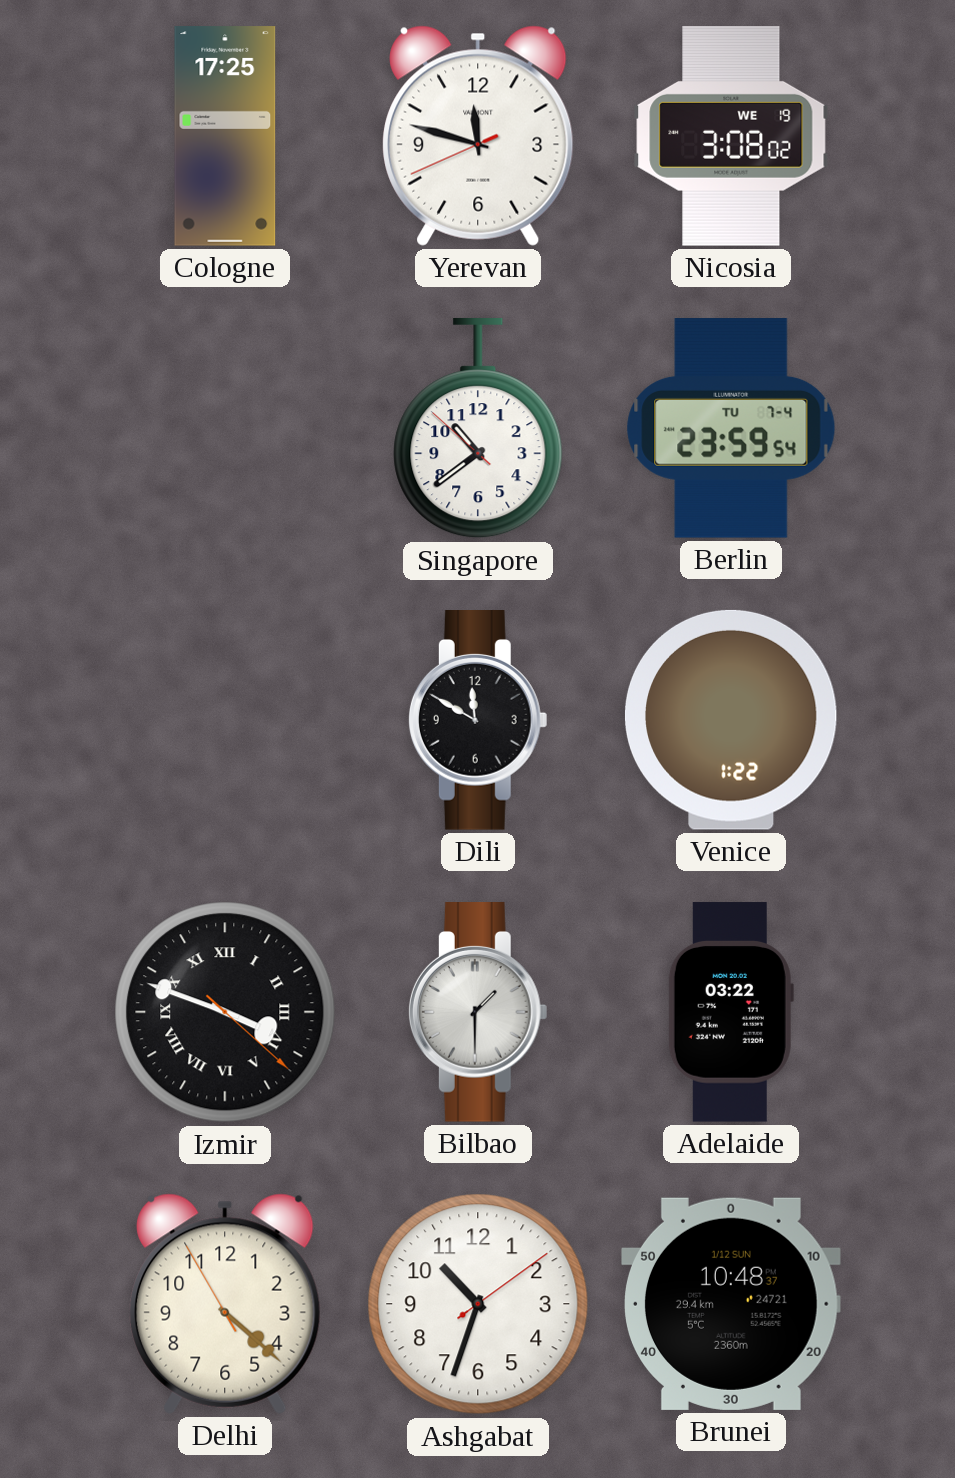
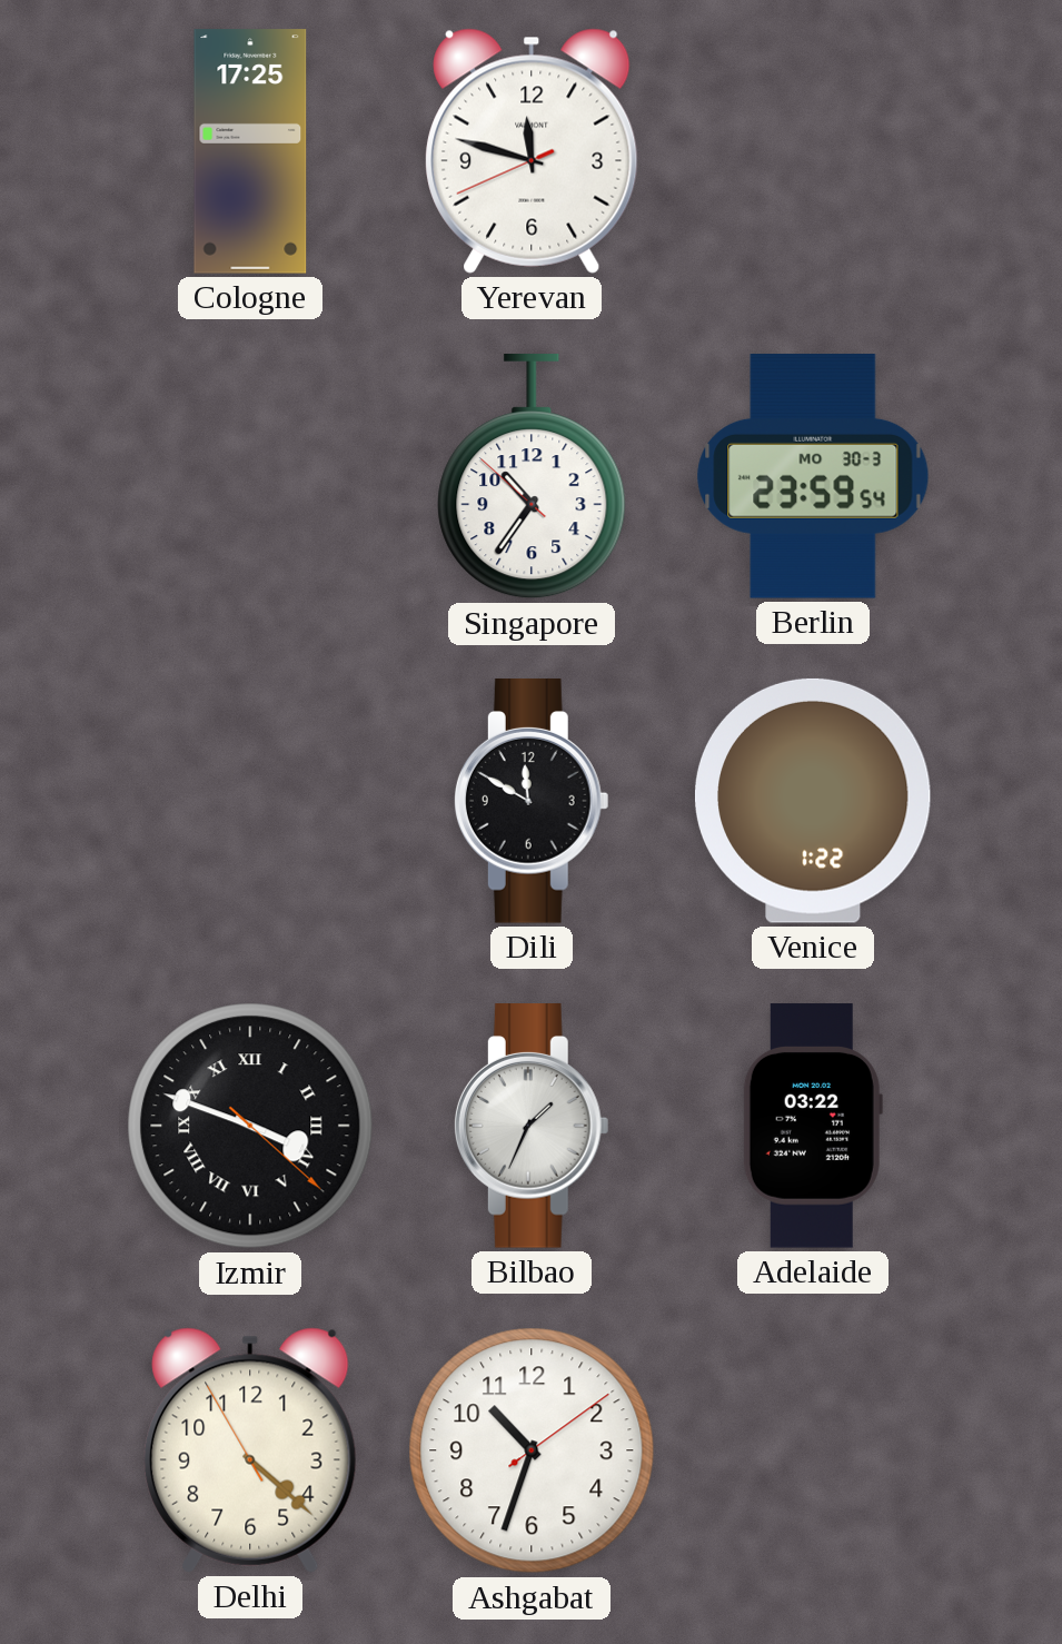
Nicosia: 3:08 -> none (731, 137)
Singapore: 10:38 -> 10:35 (532, 477)
Berlin date: TU 7-4 -> MO 30-3 (813, 476)
Bilbao: 1:30 -> 1:34 (532, 1126)
Brunei: 10:48 -> none (732, 1304)
